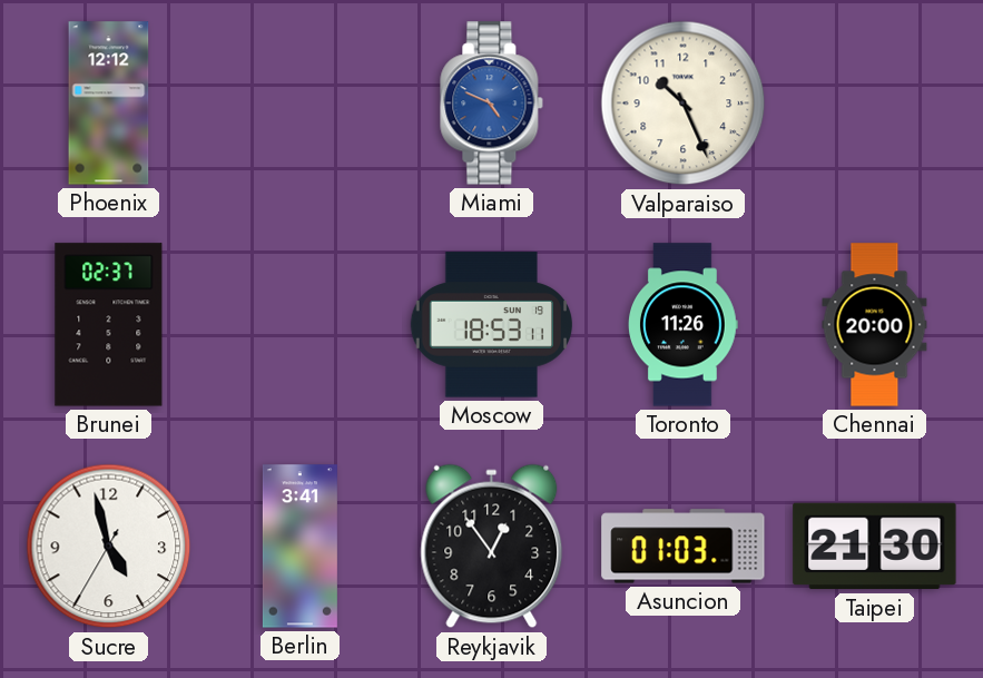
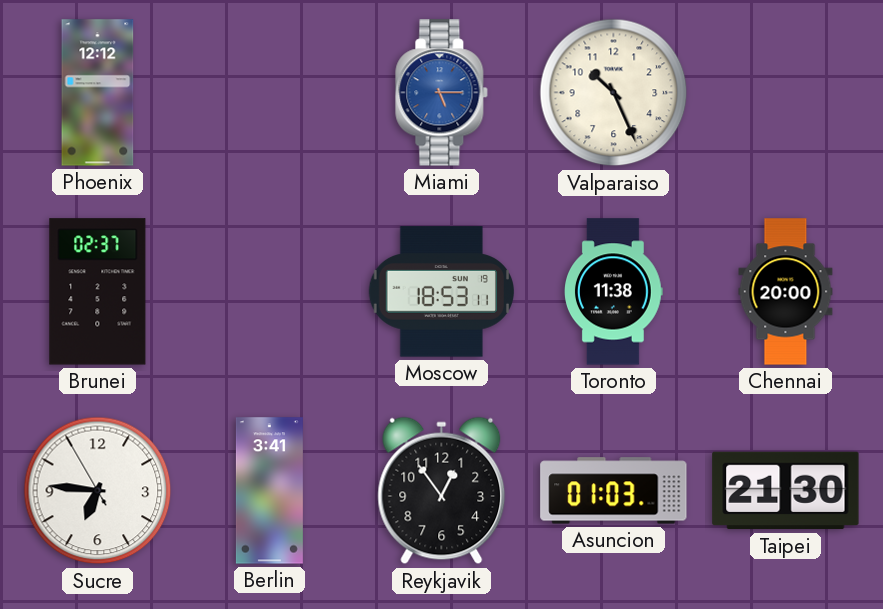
Miami: 4:49 -> 5:15 (442, 93)
Toronto: 11:26 -> 11:38 (614, 292)
Sucre: 4:57 -> 6:45 (98, 491)
